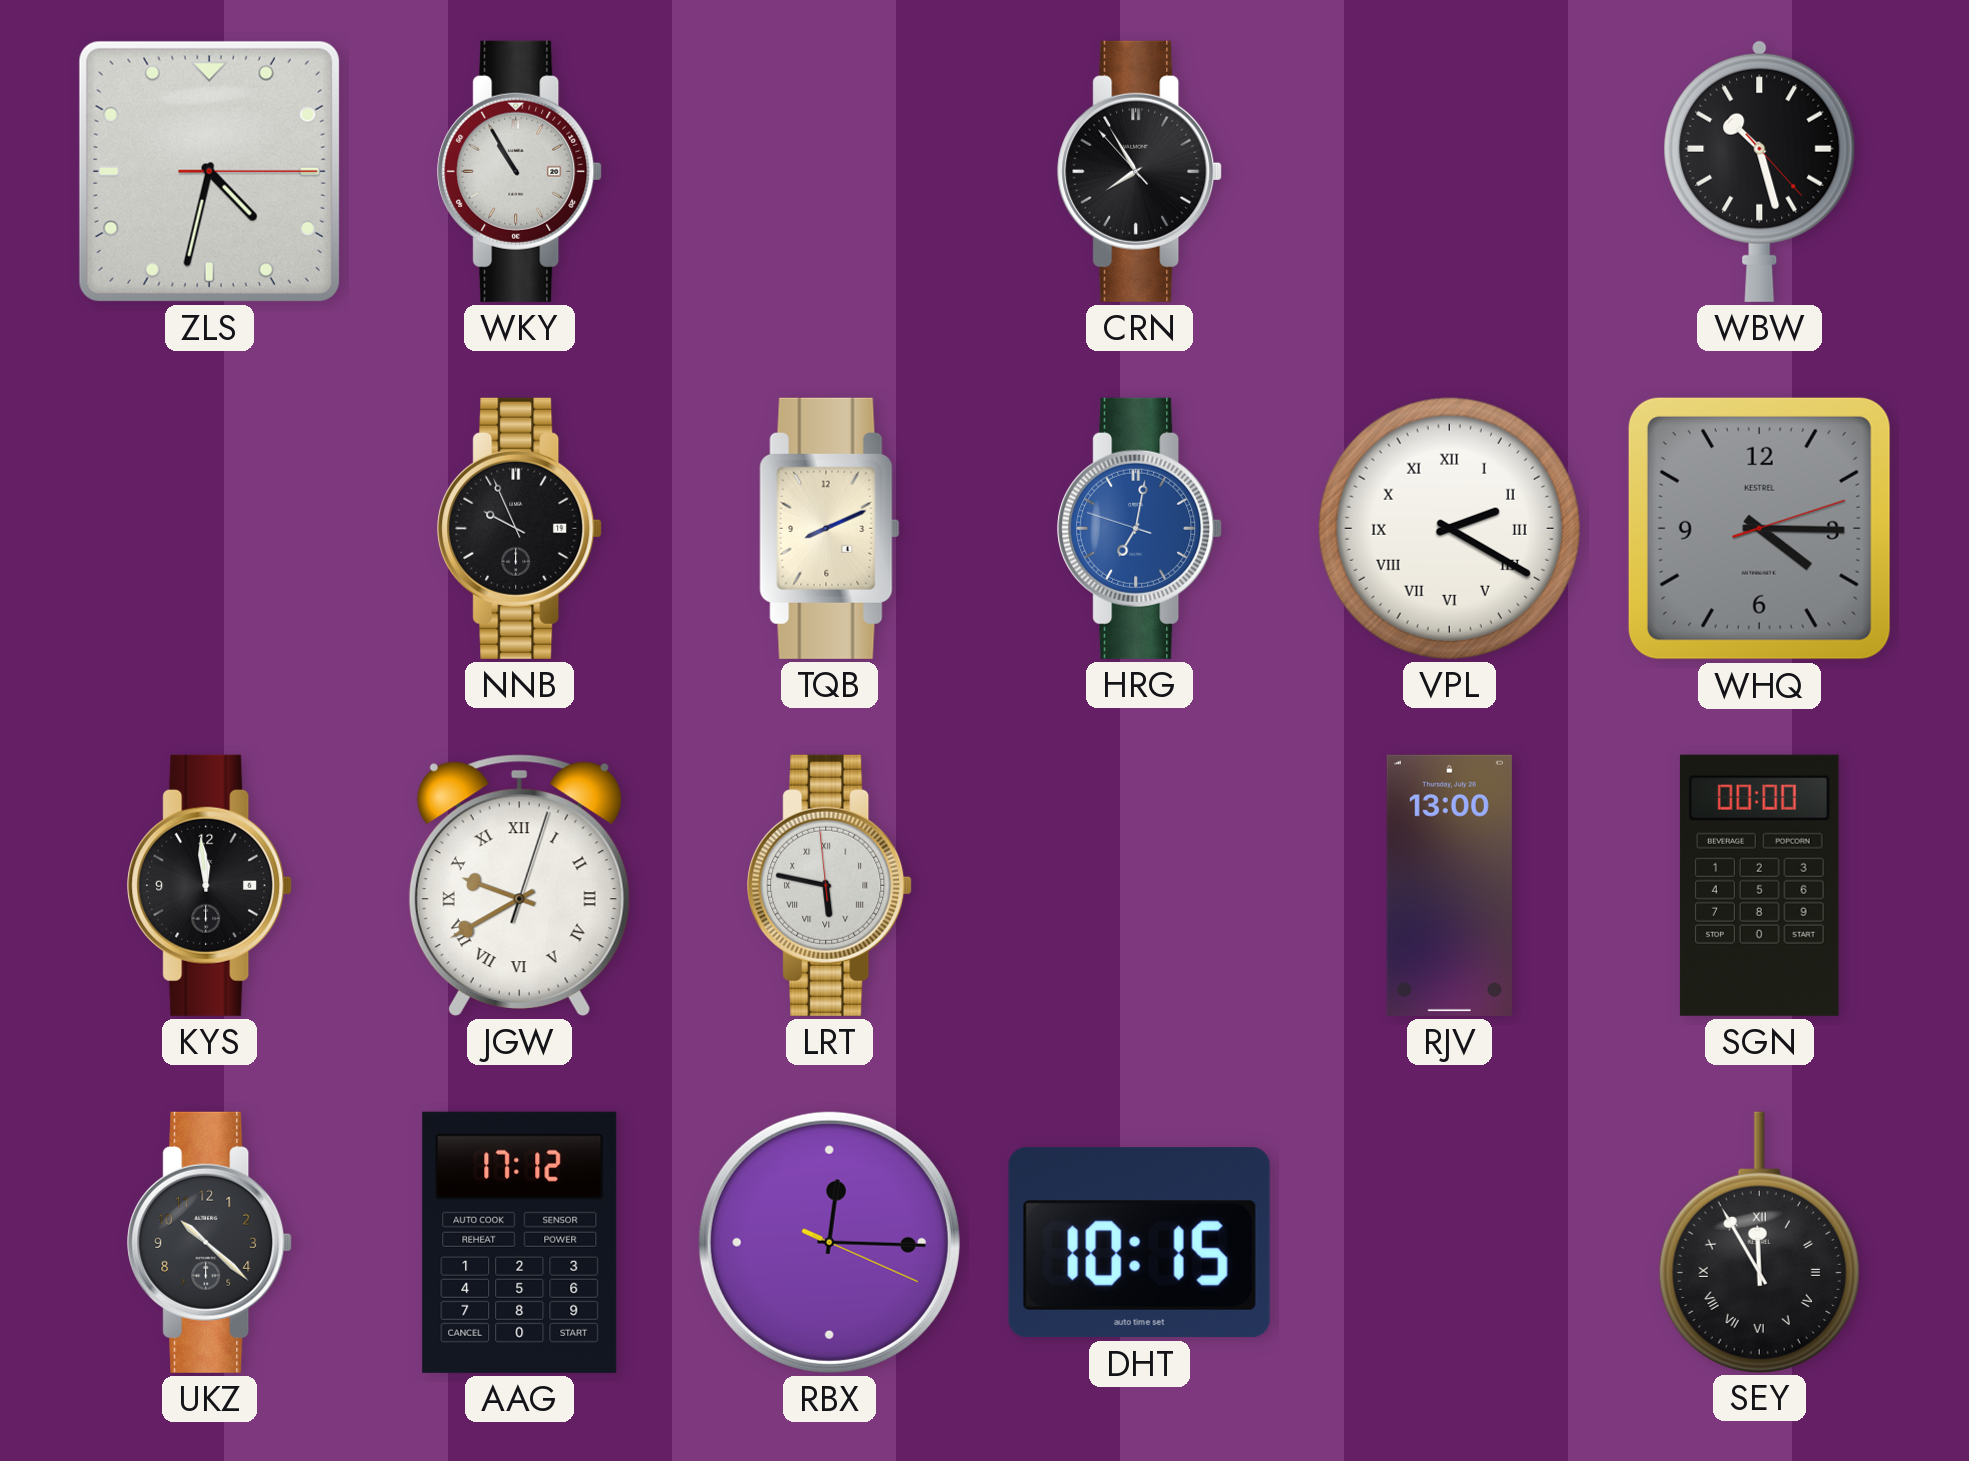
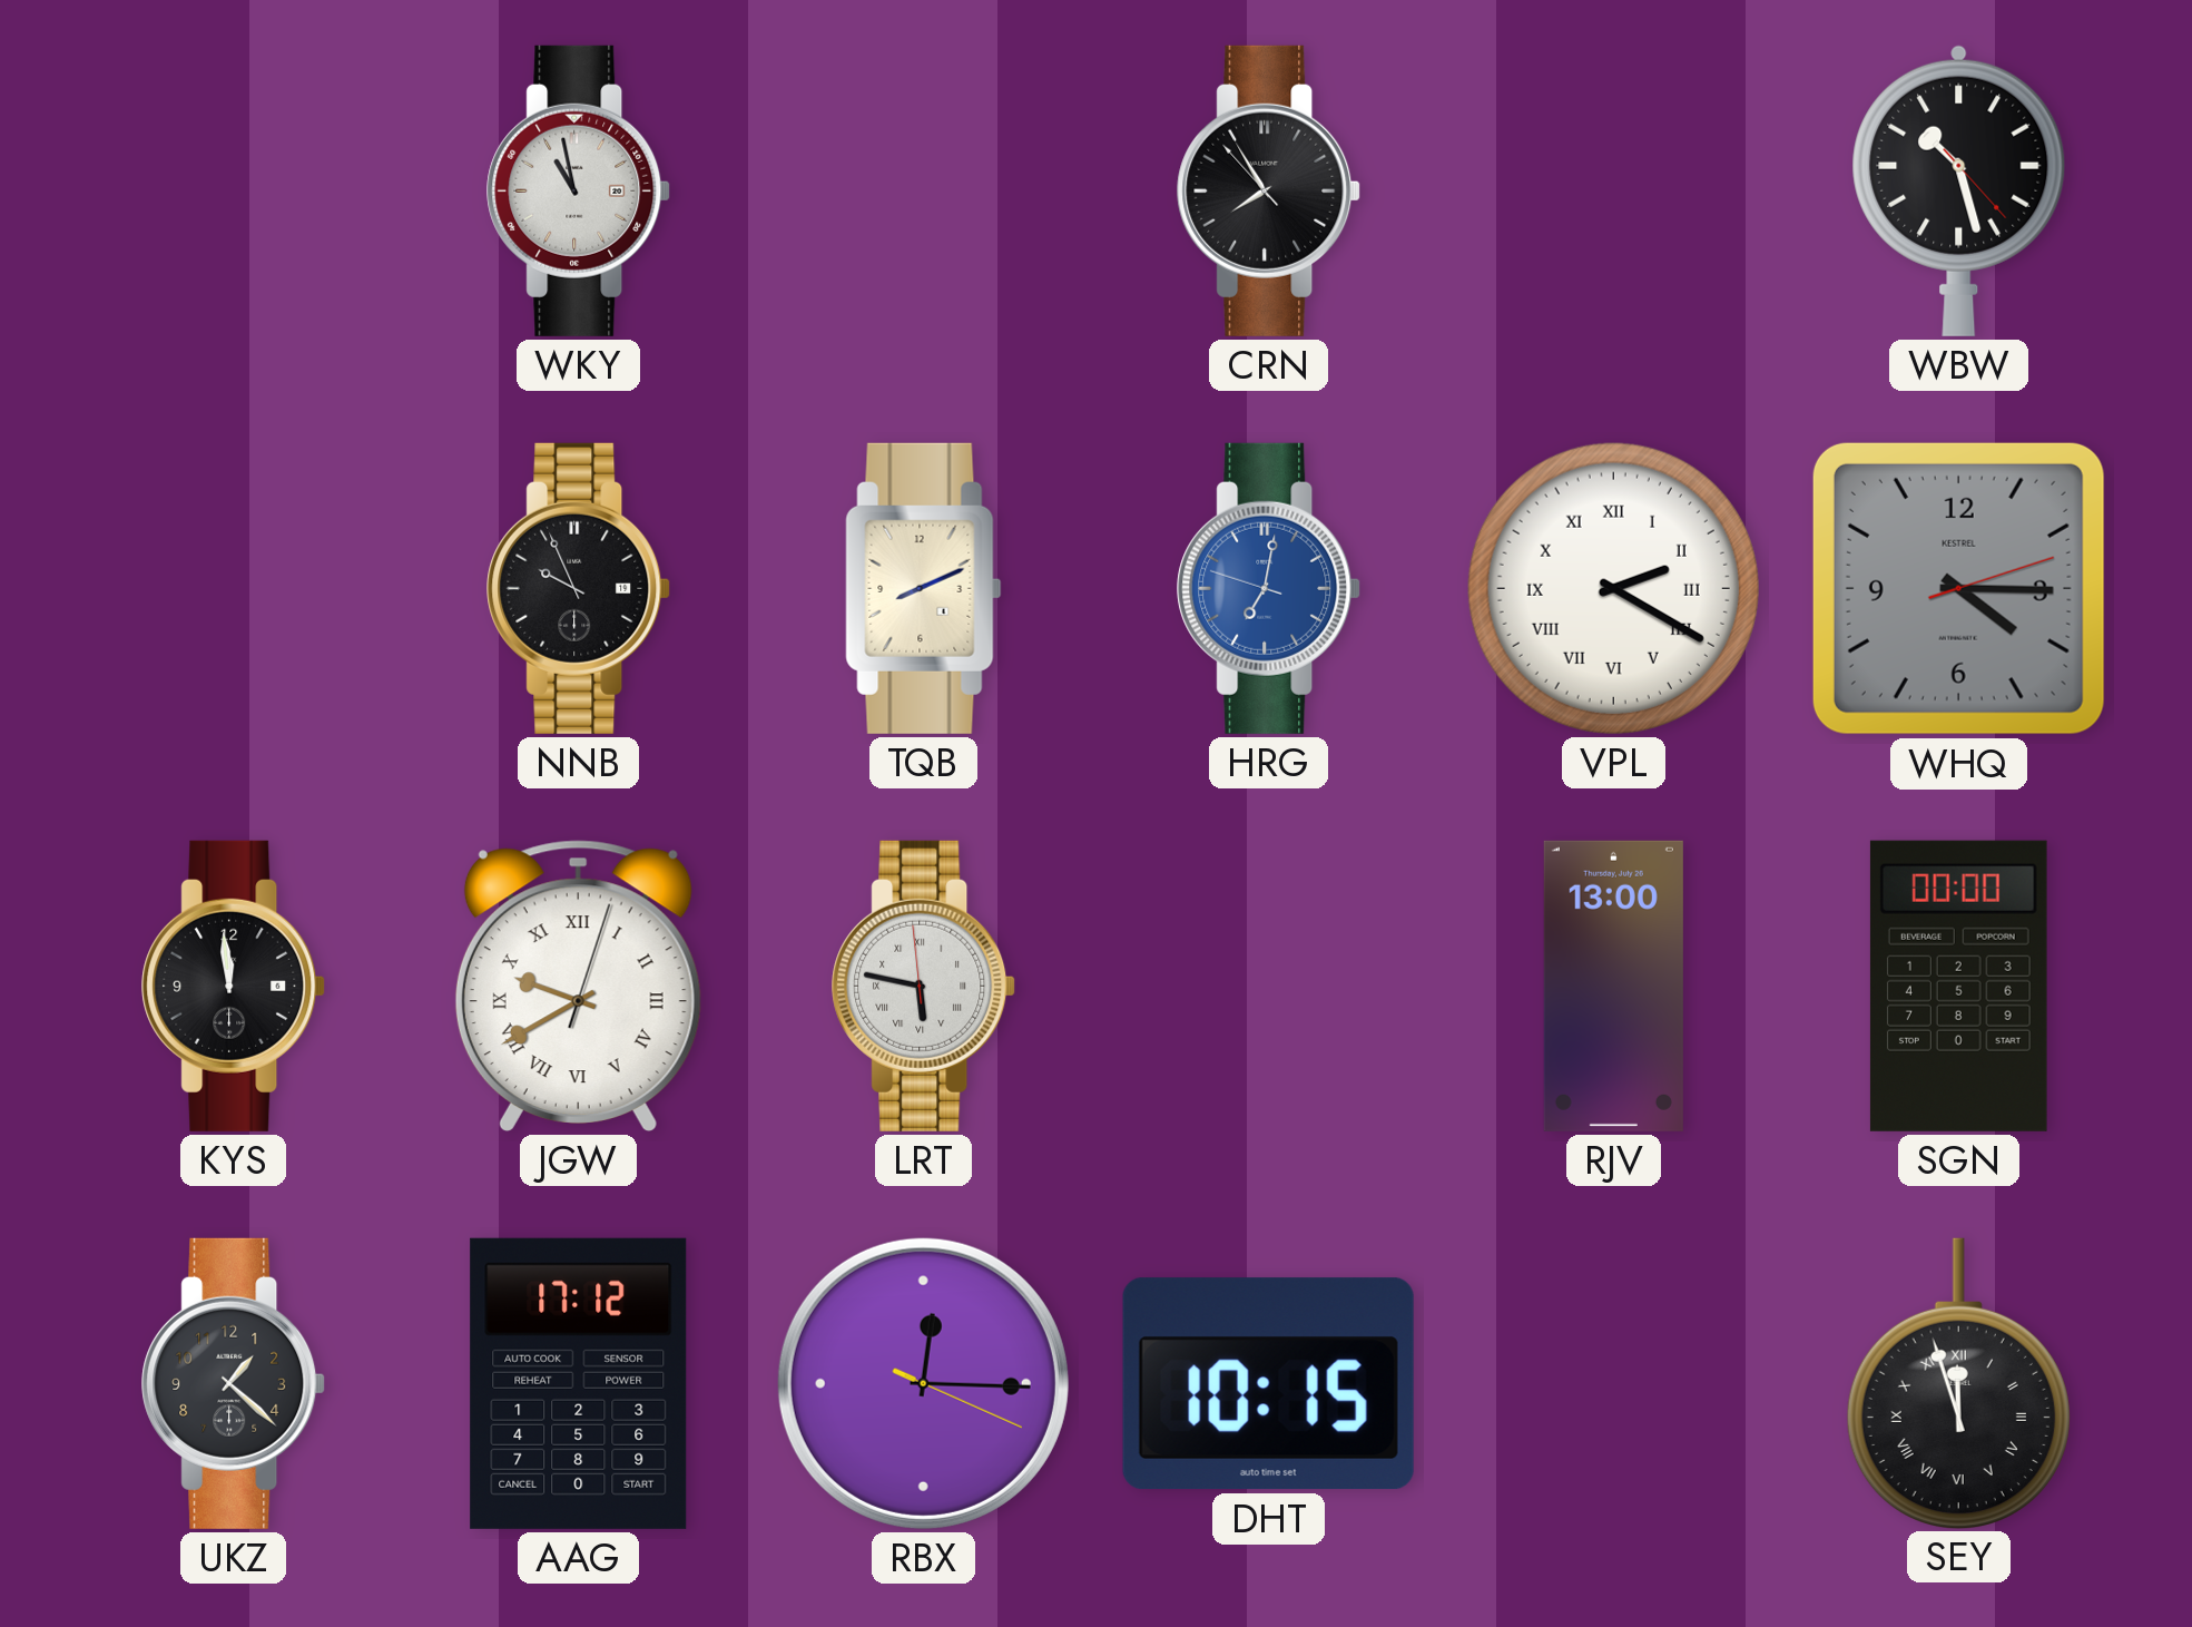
ZLS: 4:32 -> none (209, 171)
WKY: 10:55 -> 10:58 (579, 190)
UKZ: 10:22 -> 1:22 (234, 1383)
SEY: 11:55 -> 11:57 (1958, 1383)
